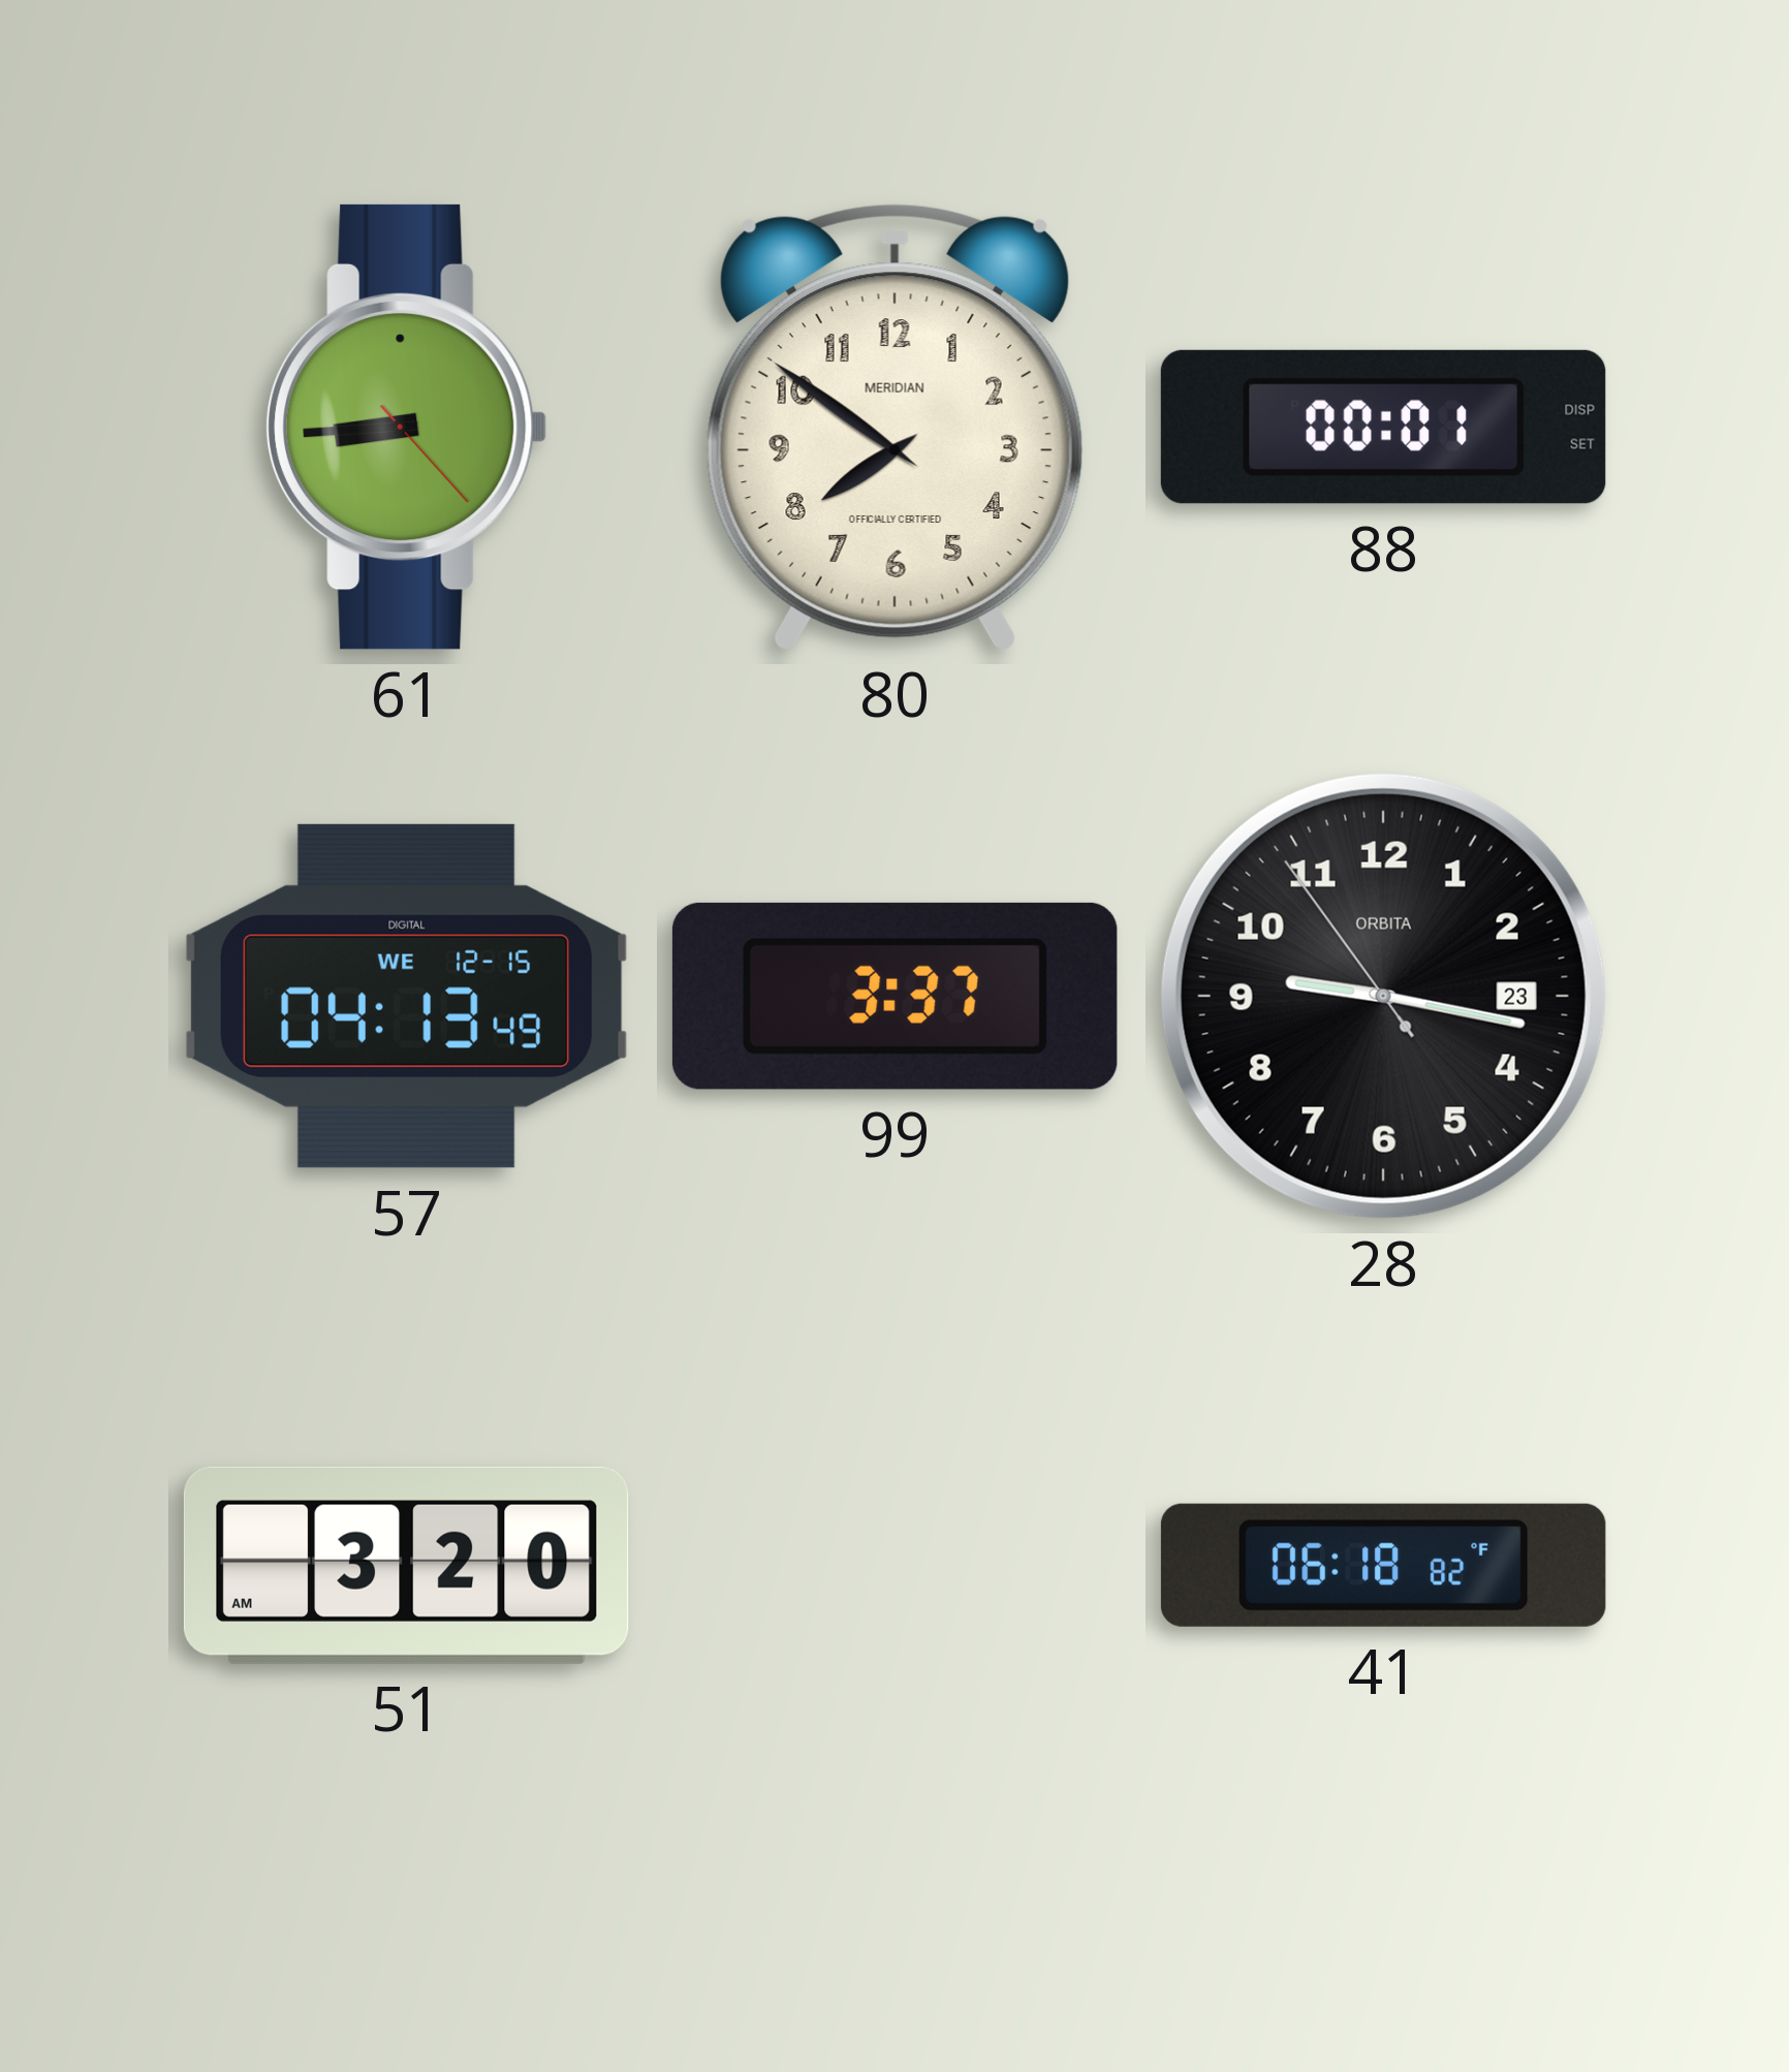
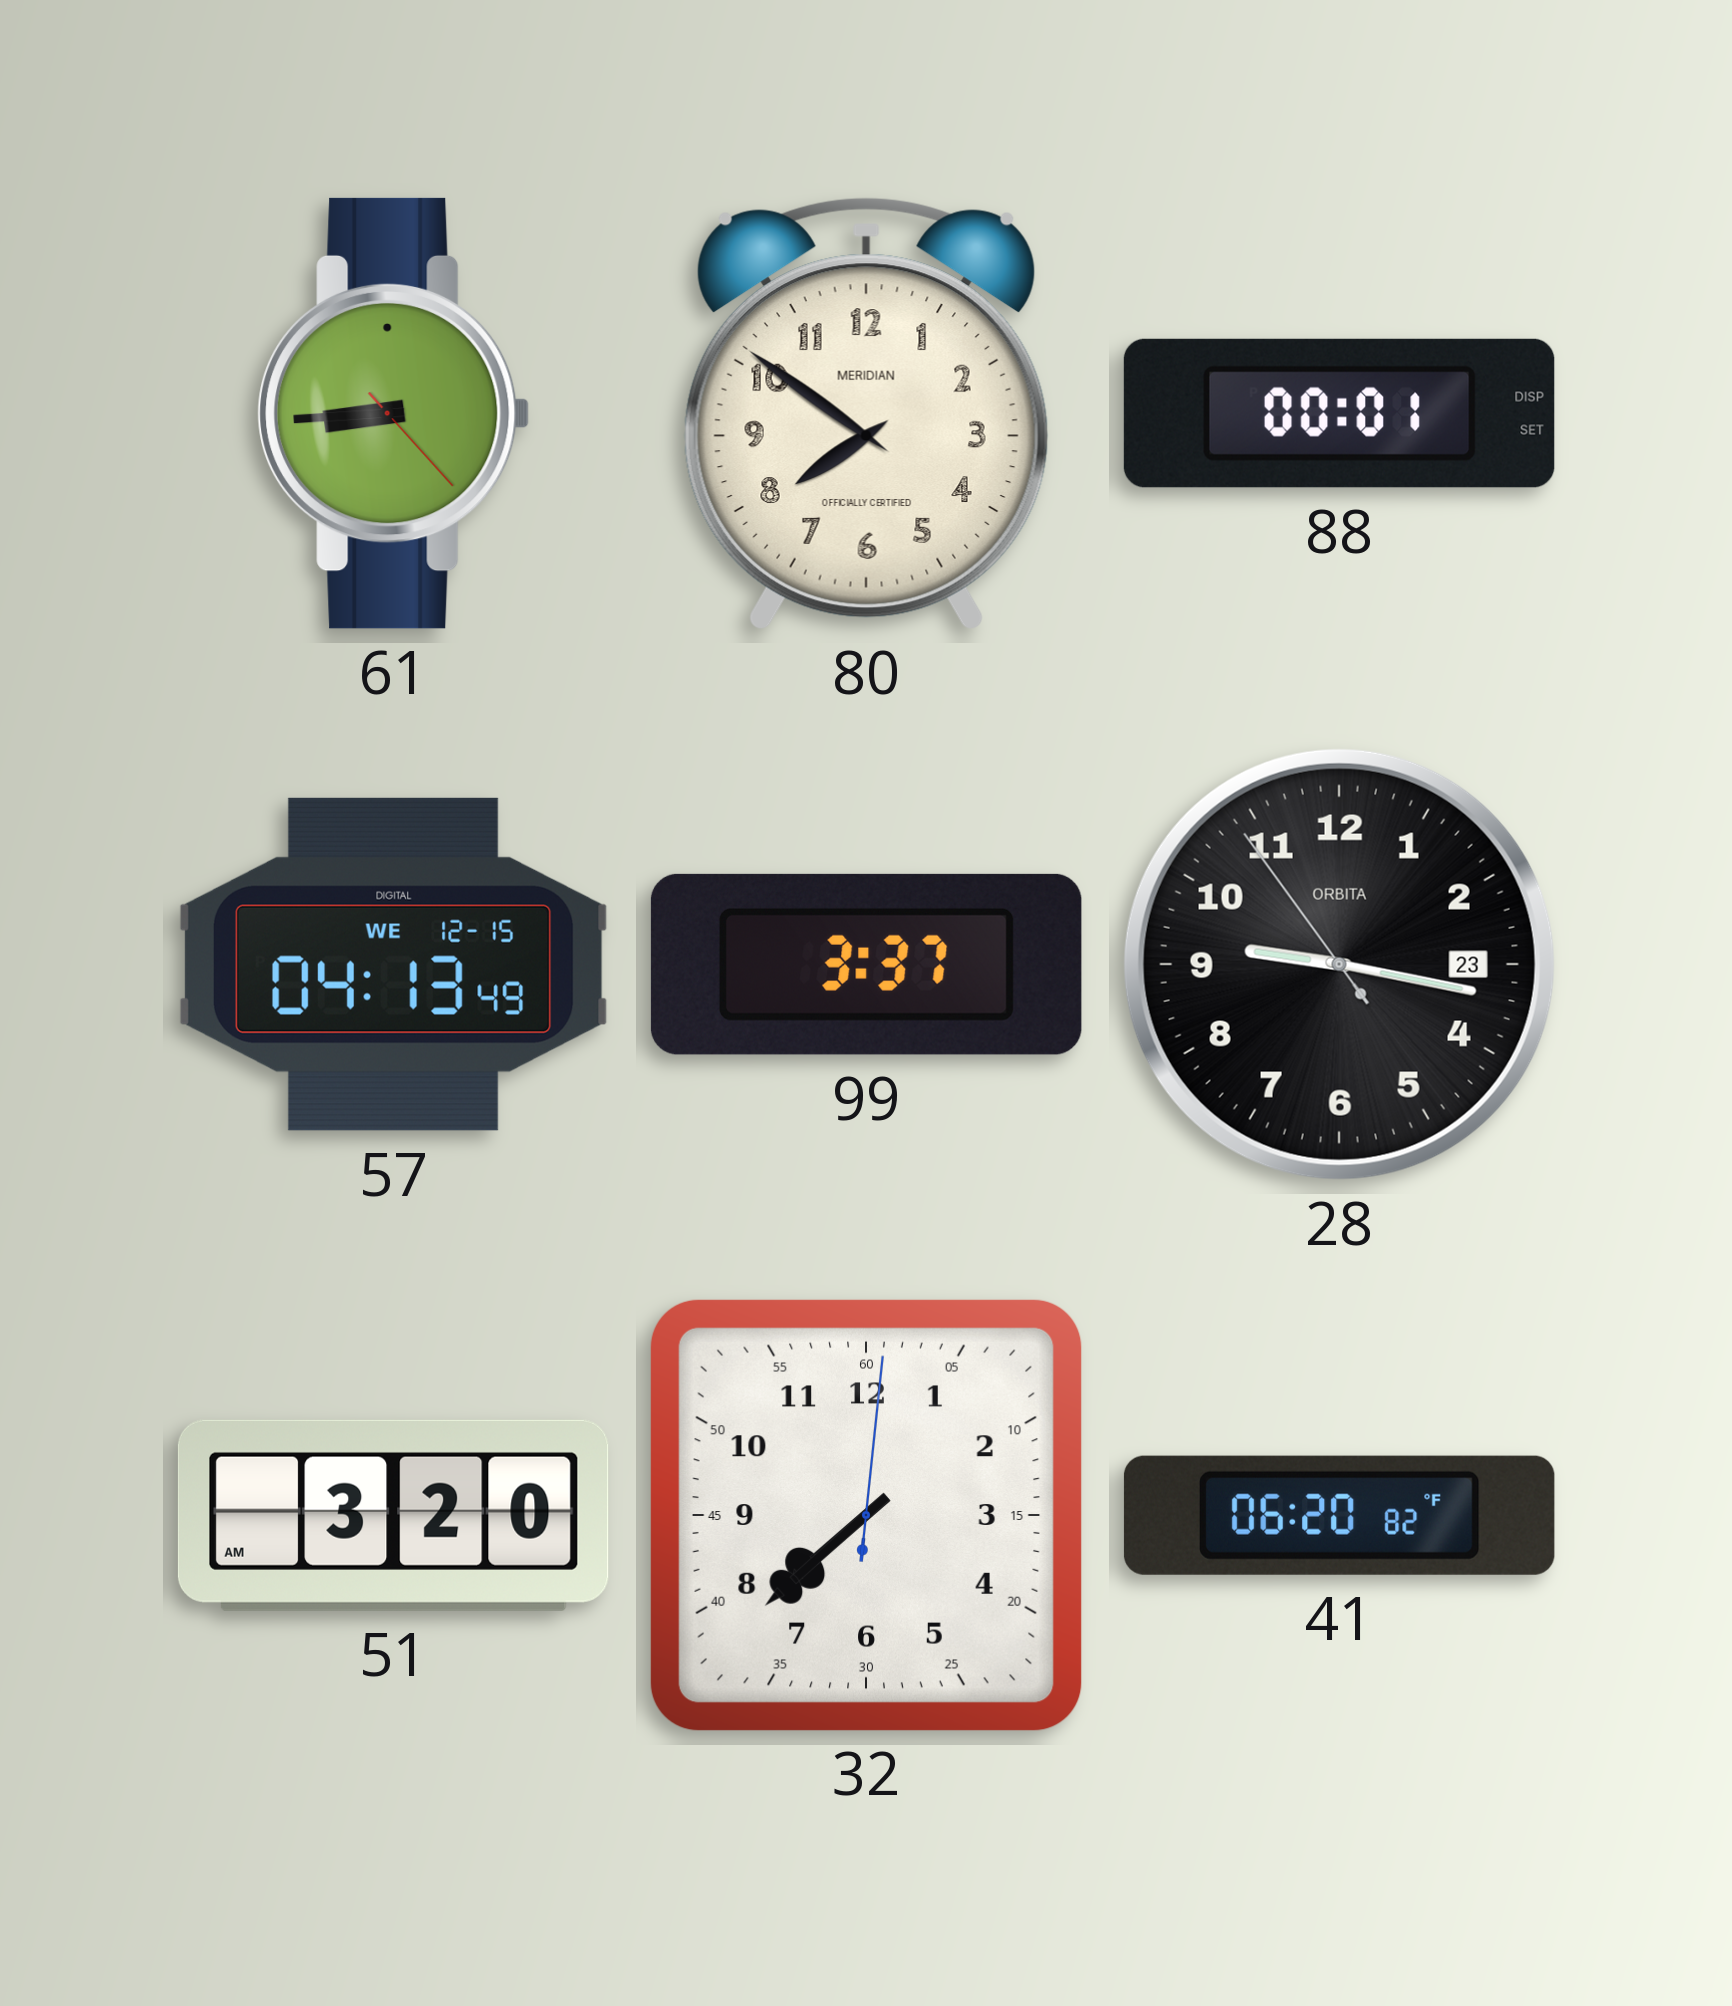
32: none -> 7:38 (866, 1515)
41: 06:18 -> 06:20 (1339, 1515)
